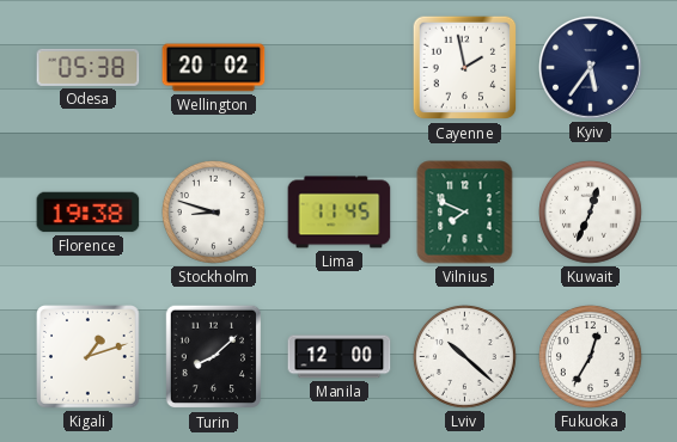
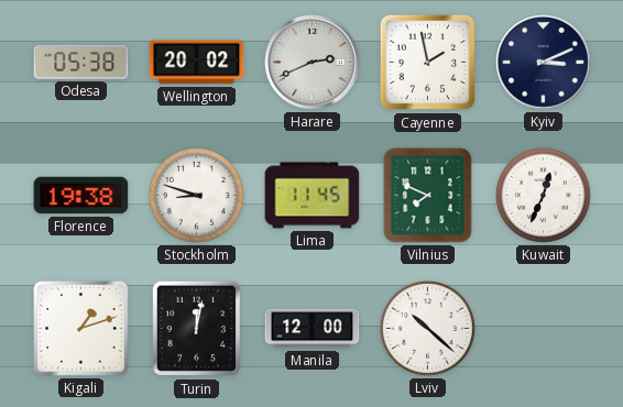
Harare: none -> 2:41 (313, 63)
Kyiv: 5:36 -> 3:11 (544, 63)
Turin: 8:08 -> 12:02 (196, 329)
Fukuoka: 12:35 -> none (590, 356)
